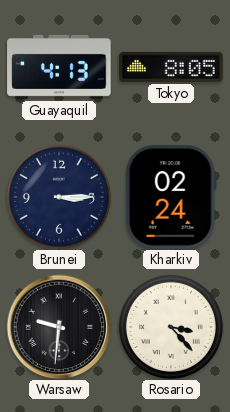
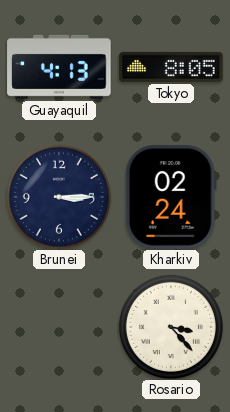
Warsaw: 9:31 -> none (59, 327)
